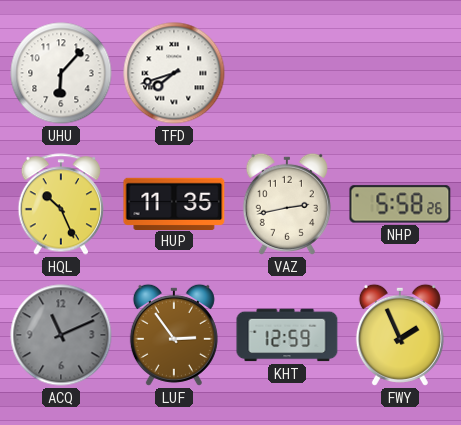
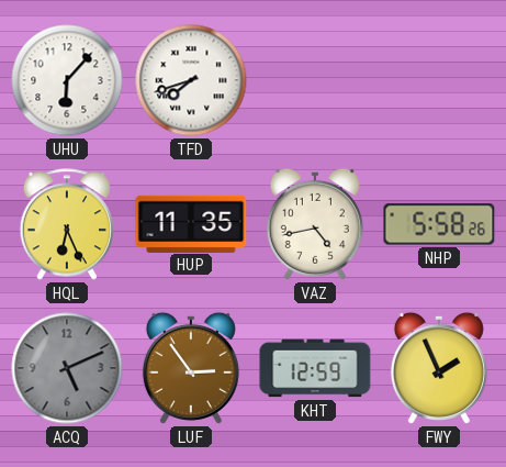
HQL: 10:26 -> 6:26 (67, 224)
VAZ: 2:43 -> 4:43 (315, 224)
ACQ: 11:11 -> 5:11 (67, 368)
